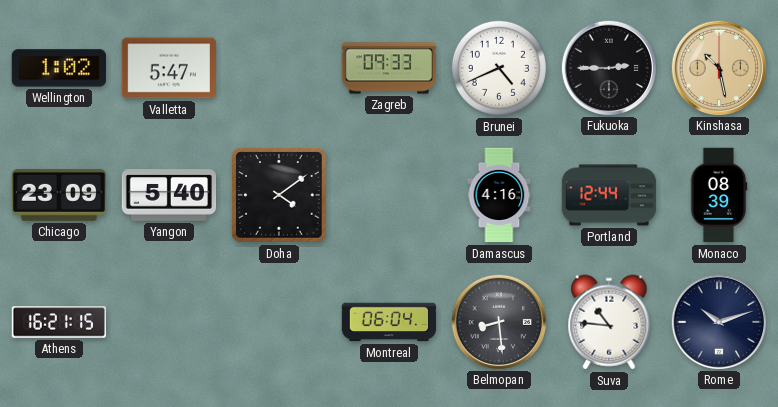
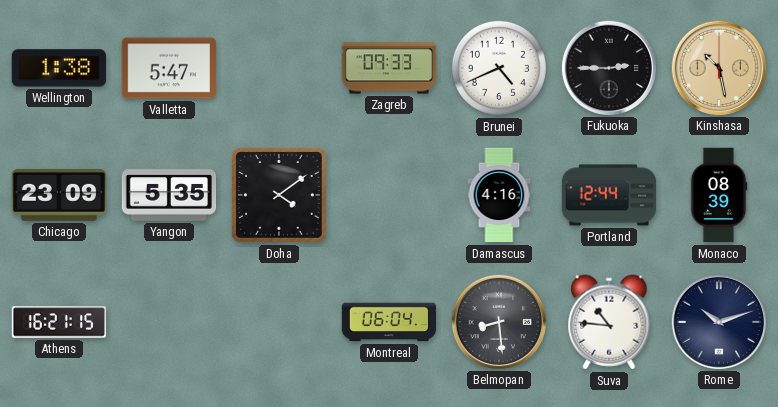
Wellington: 1:02 -> 1:38 (59, 68)
Yangon: 5:40 -> 5:35 (169, 195)
